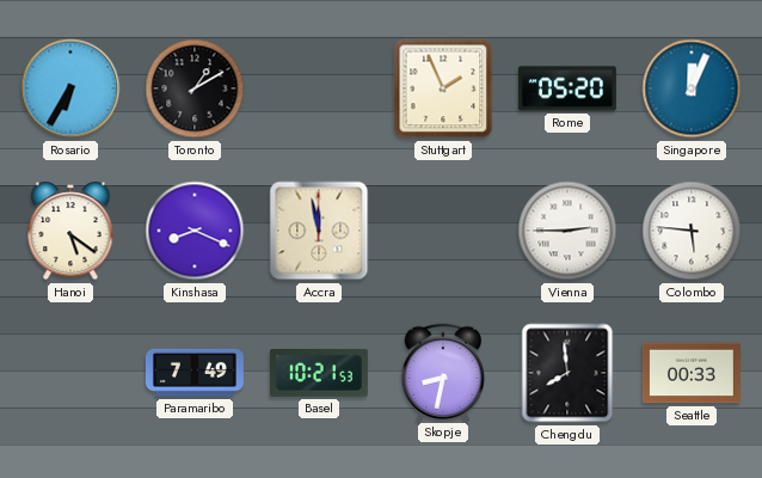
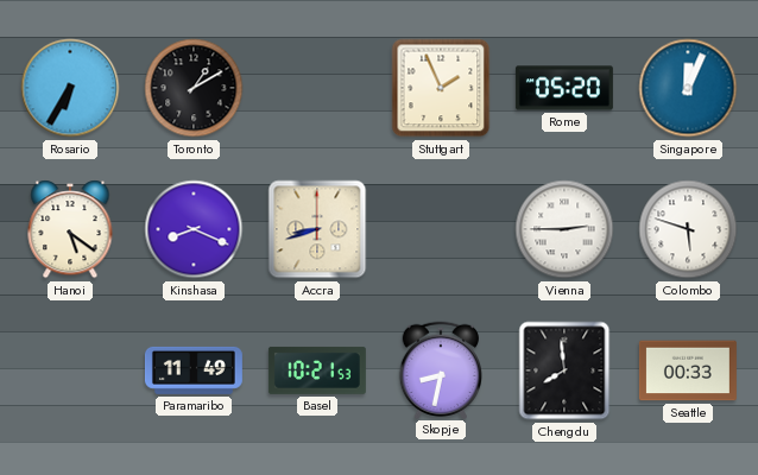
Accra: 11:58 -> 8:42 (317, 229)
Colombo: 5:46 -> 5:48 (688, 229)
Paramaribo: 7:49 -> 11:49 (194, 370)
